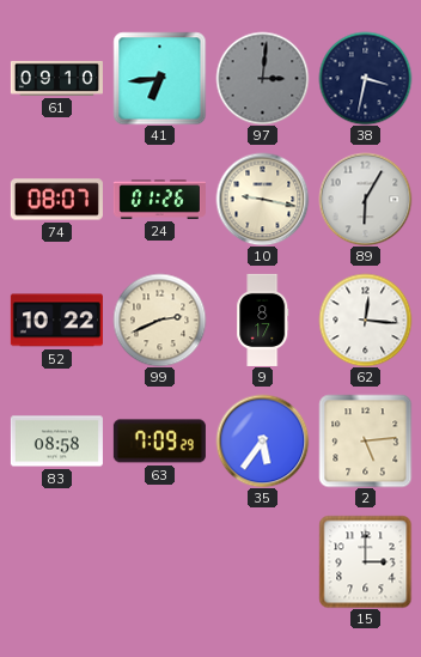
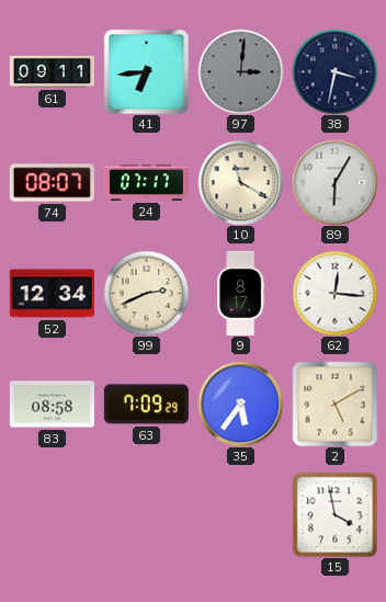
61: 09:10 -> 09:11 (52, 71)
24: 01:26 -> 07:17 (146, 183)
10: 9:17 -> 11:20 (240, 182)
52: 10:22 -> 12:34 (52, 294)
2: 5:14 -> 5:10 (334, 404)
15: 3:00 -> 3:58 (334, 514)
